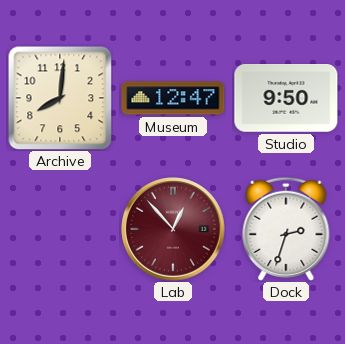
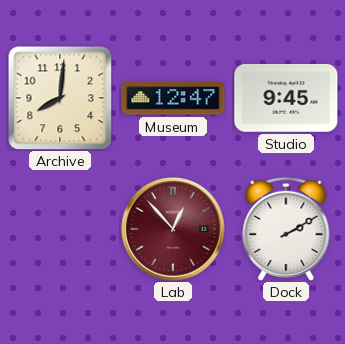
Studio: 9:50 -> 9:45 (286, 99)
Dock: 2:33 -> 2:10 (286, 229)
